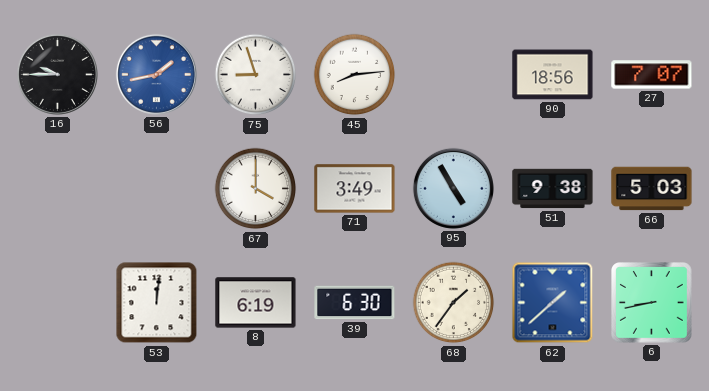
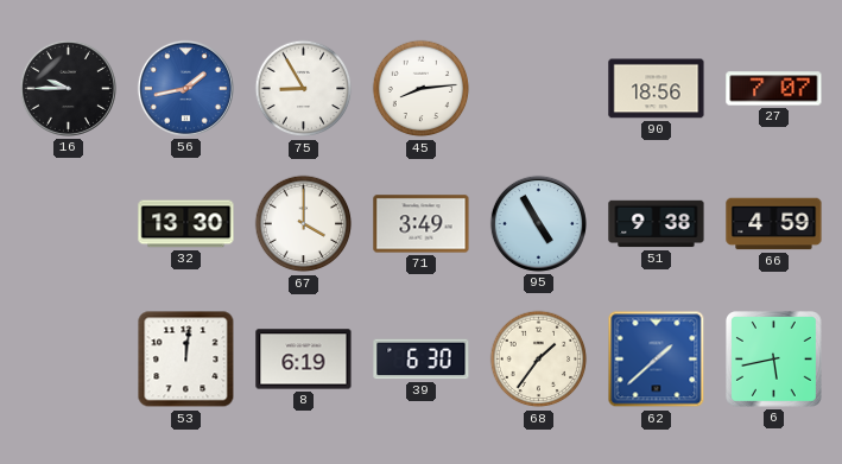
75: 8:57 -> 8:55 (304, 89)
32: none -> 13:30 (186, 224)
66: 5:03 -> 4:59 (774, 224)
6: 8:43 -> 5:43 (774, 360)
